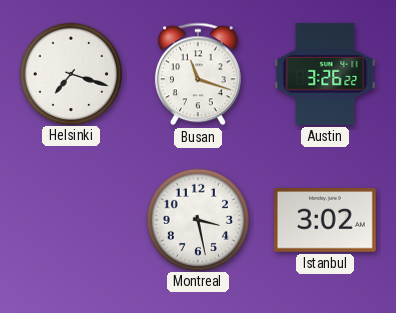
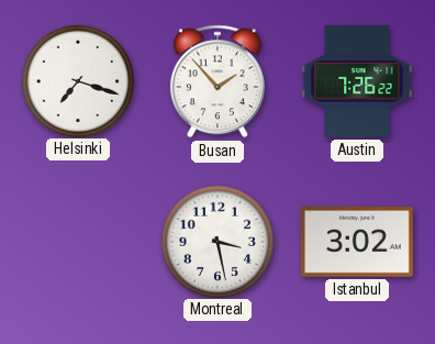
Busan: 11:18 -> 1:53 (217, 81)
Austin: 3:26 -> 7:26 (357, 81)
